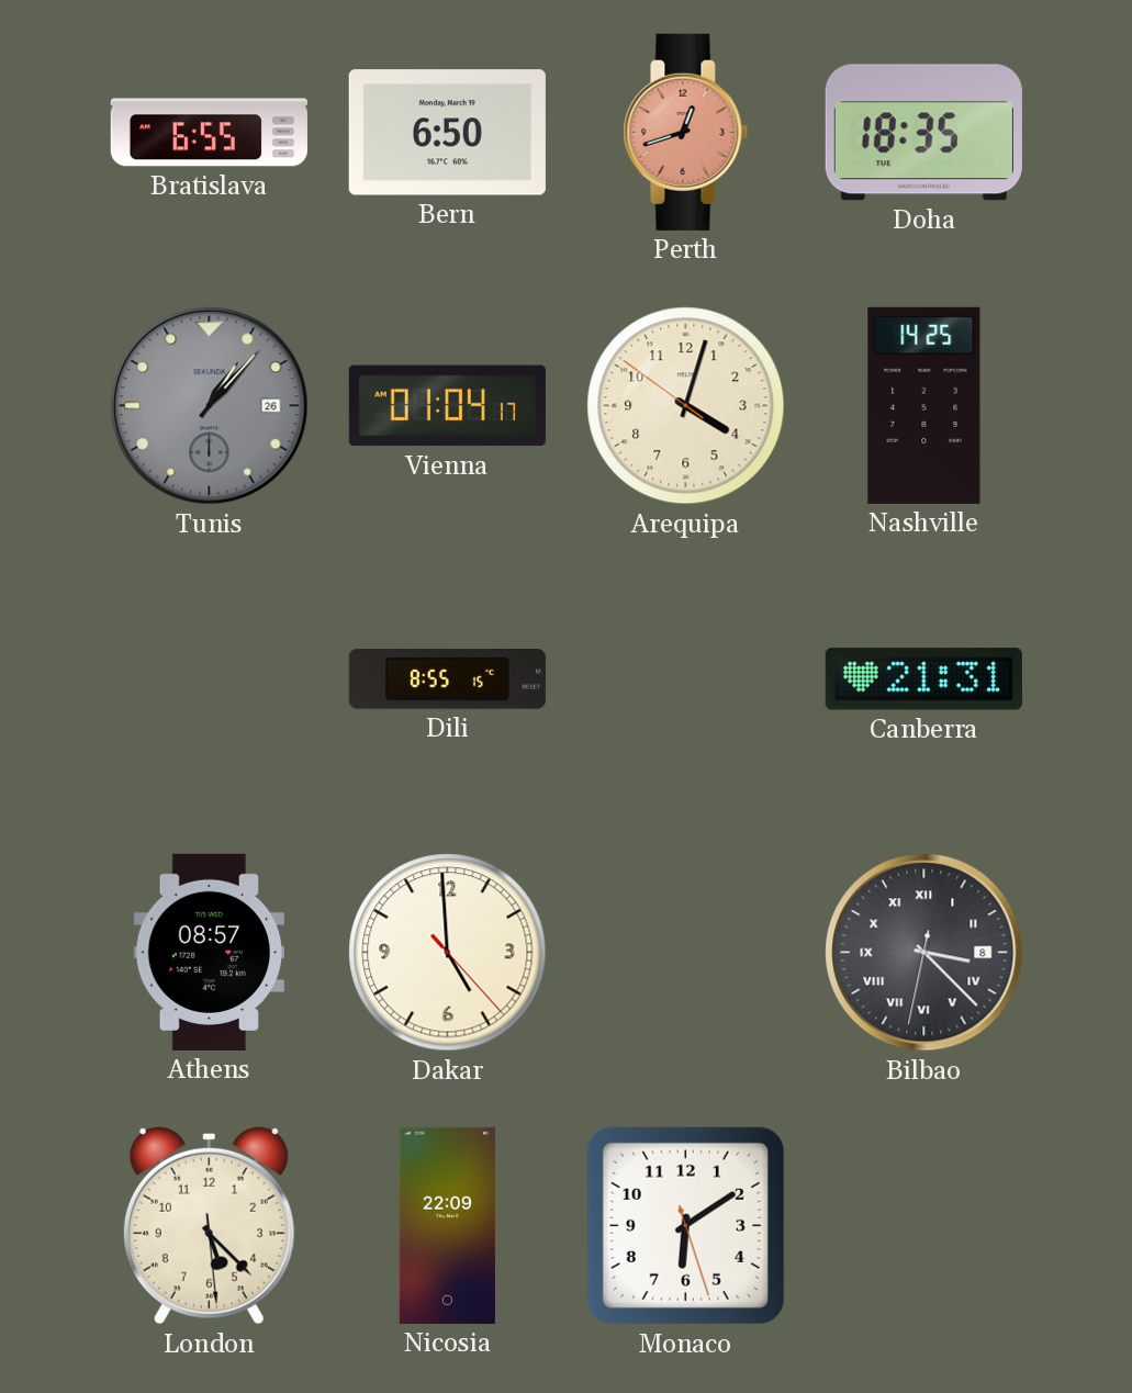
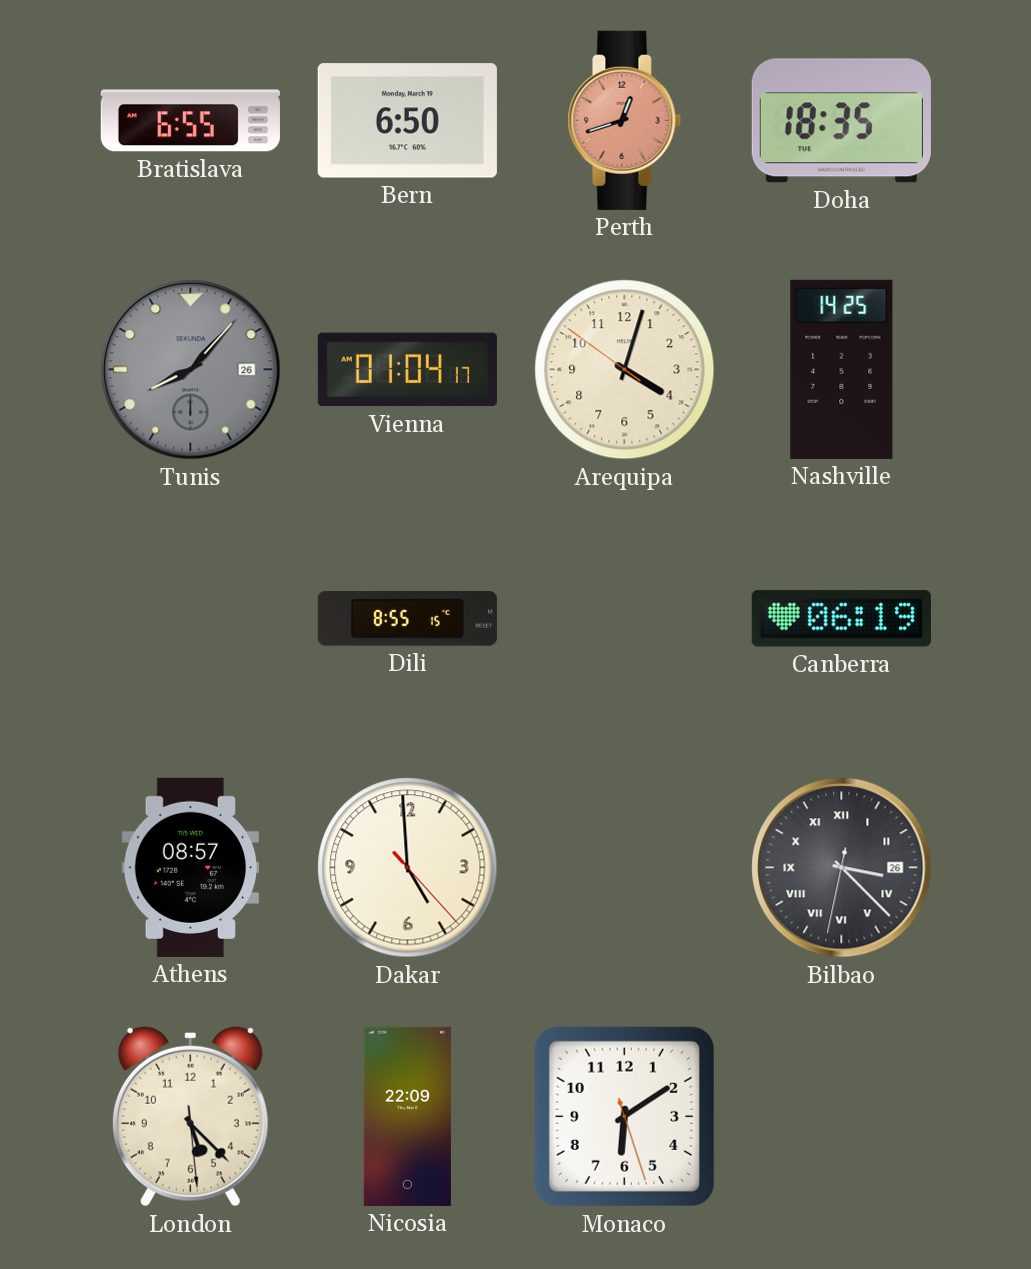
Tunis: 1:07 -> 8:07 (191, 370)
Canberra: 21:31 -> 06:19 (841, 619)
Bilbao date: 8 -> 26 (842, 868)
